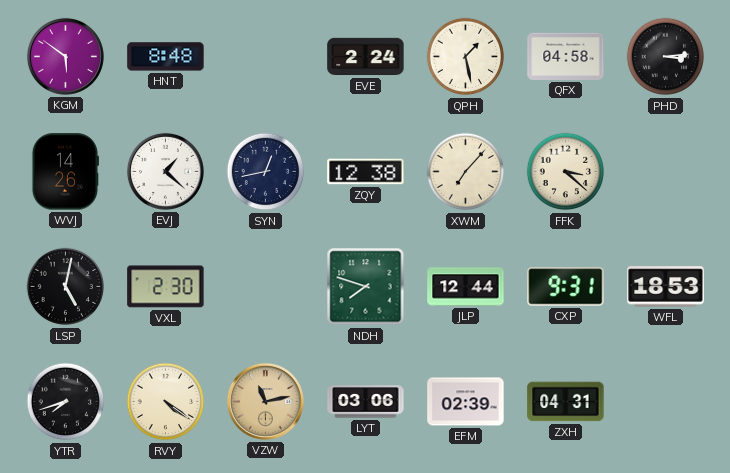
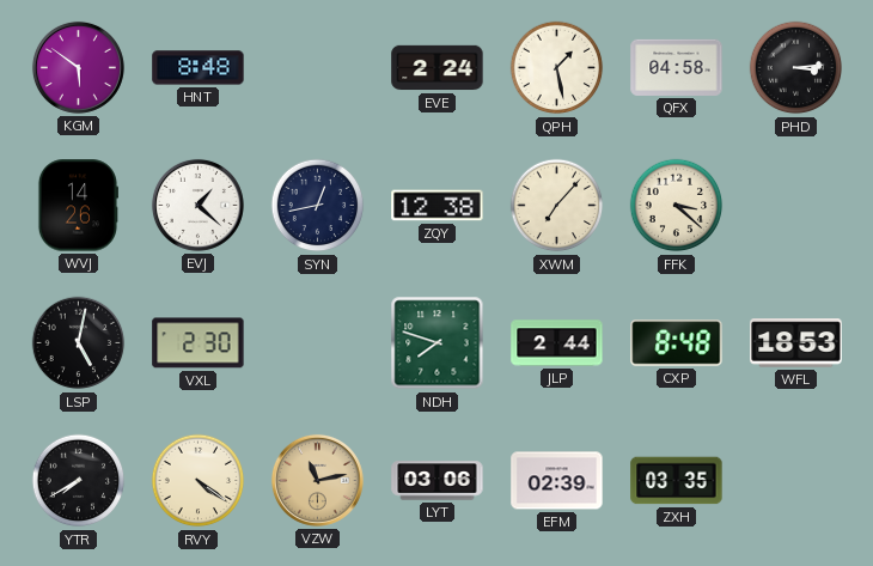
JLP: 12:44 -> 2:44 (557, 343)
CXP: 9:31 -> 8:48 (677, 343)
YTR: 7:42 -> 7:40 (79, 481)
ZXH: 04:31 -> 03:35 (677, 481)
